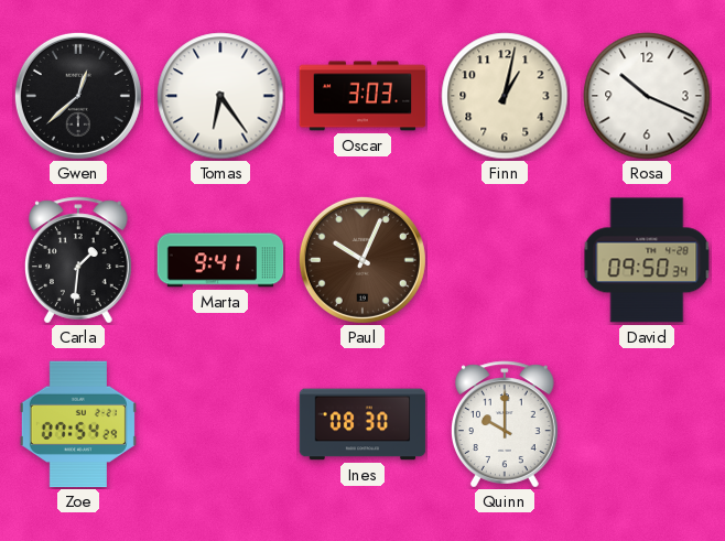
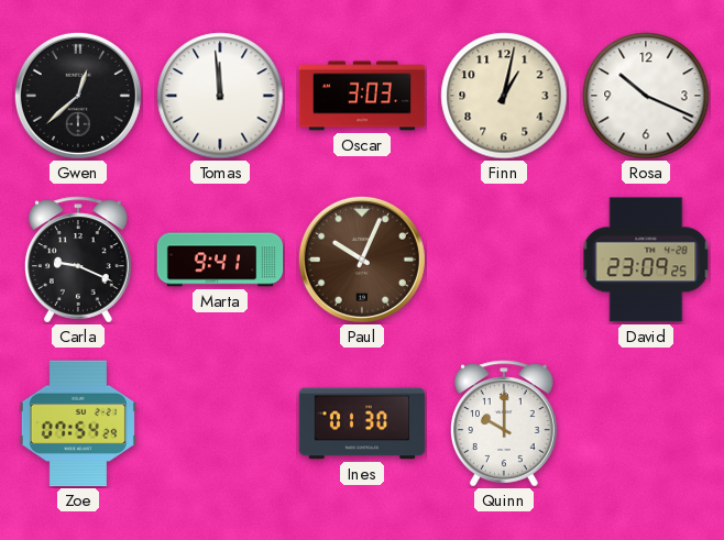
Tomas: 6:24 -> 11:59 (220, 96)
Carla: 1:31 -> 9:19 (79, 260)
David: 09:50 -> 23:09 (646, 260)
Ines: 08:30 -> 01:30 (362, 423)
